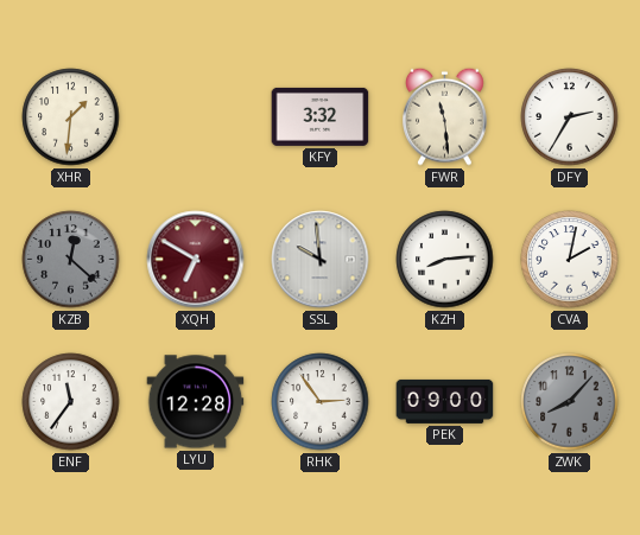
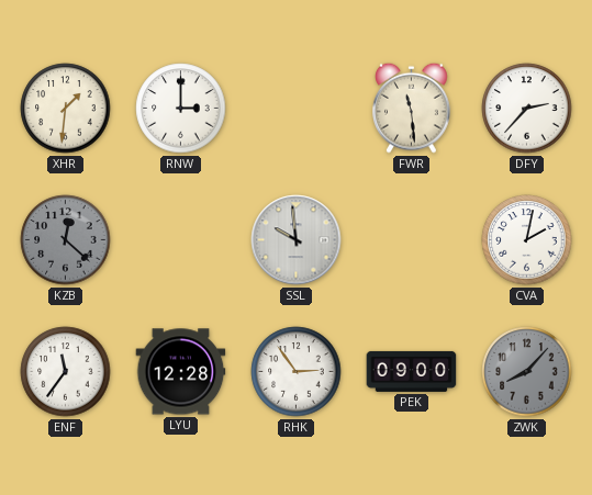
RNW: none -> 3:00 (181, 109)
KFY: 3:32 -> none (321, 116)
DFY: 2:35 -> 2:37 (527, 109)
XQH: 6:50 -> none (196, 260)
KZH: 8:14 -> none (445, 260)
